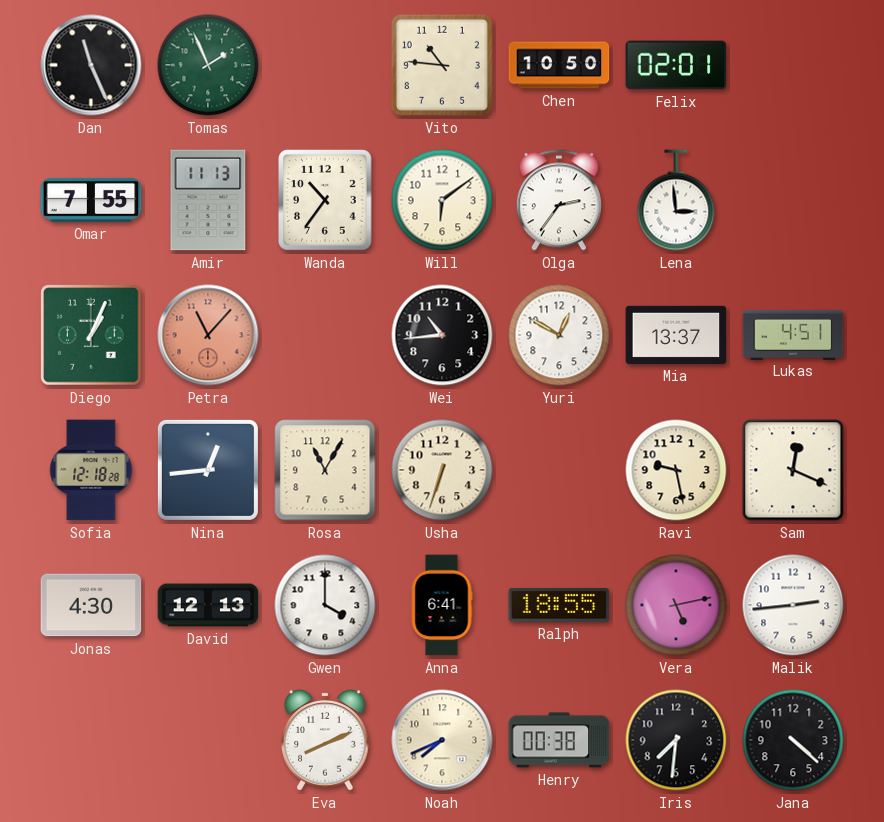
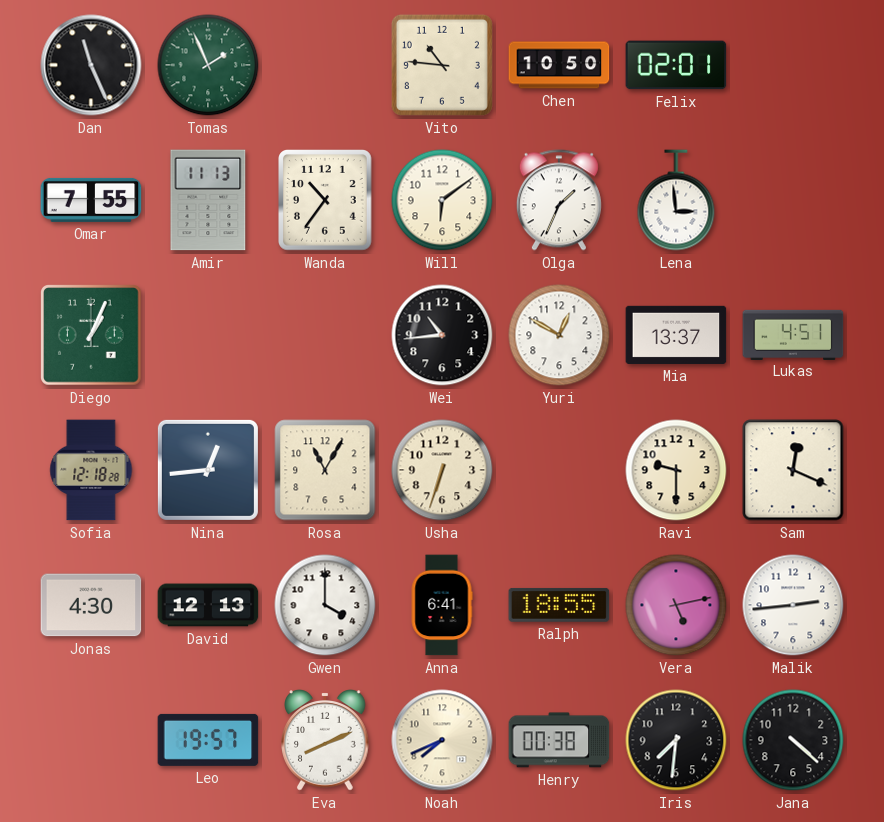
Olga: 2:36 -> 1:34 (559, 200)
Petra: 11:07 -> none (208, 335)
Ravi: 9:28 -> 9:30 (676, 470)
Leo: none -> 19:57 (208, 740)
